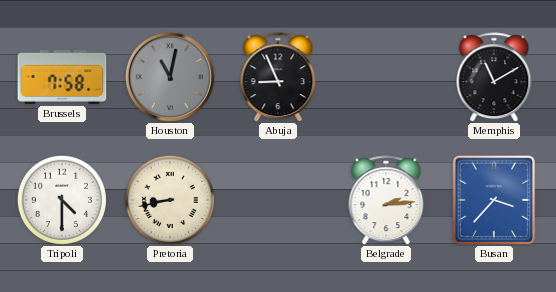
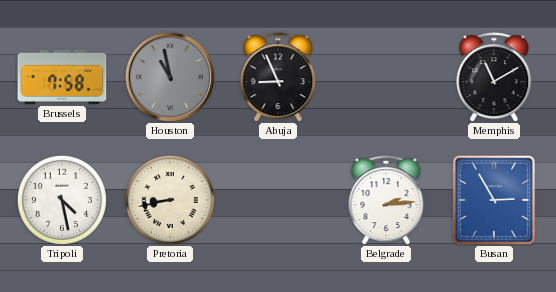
Houston: 11:02 -> 10:58 (170, 77)
Tripoli: 4:30 -> 4:28 (62, 200)
Busan: 3:37 -> 2:55 (493, 199)
